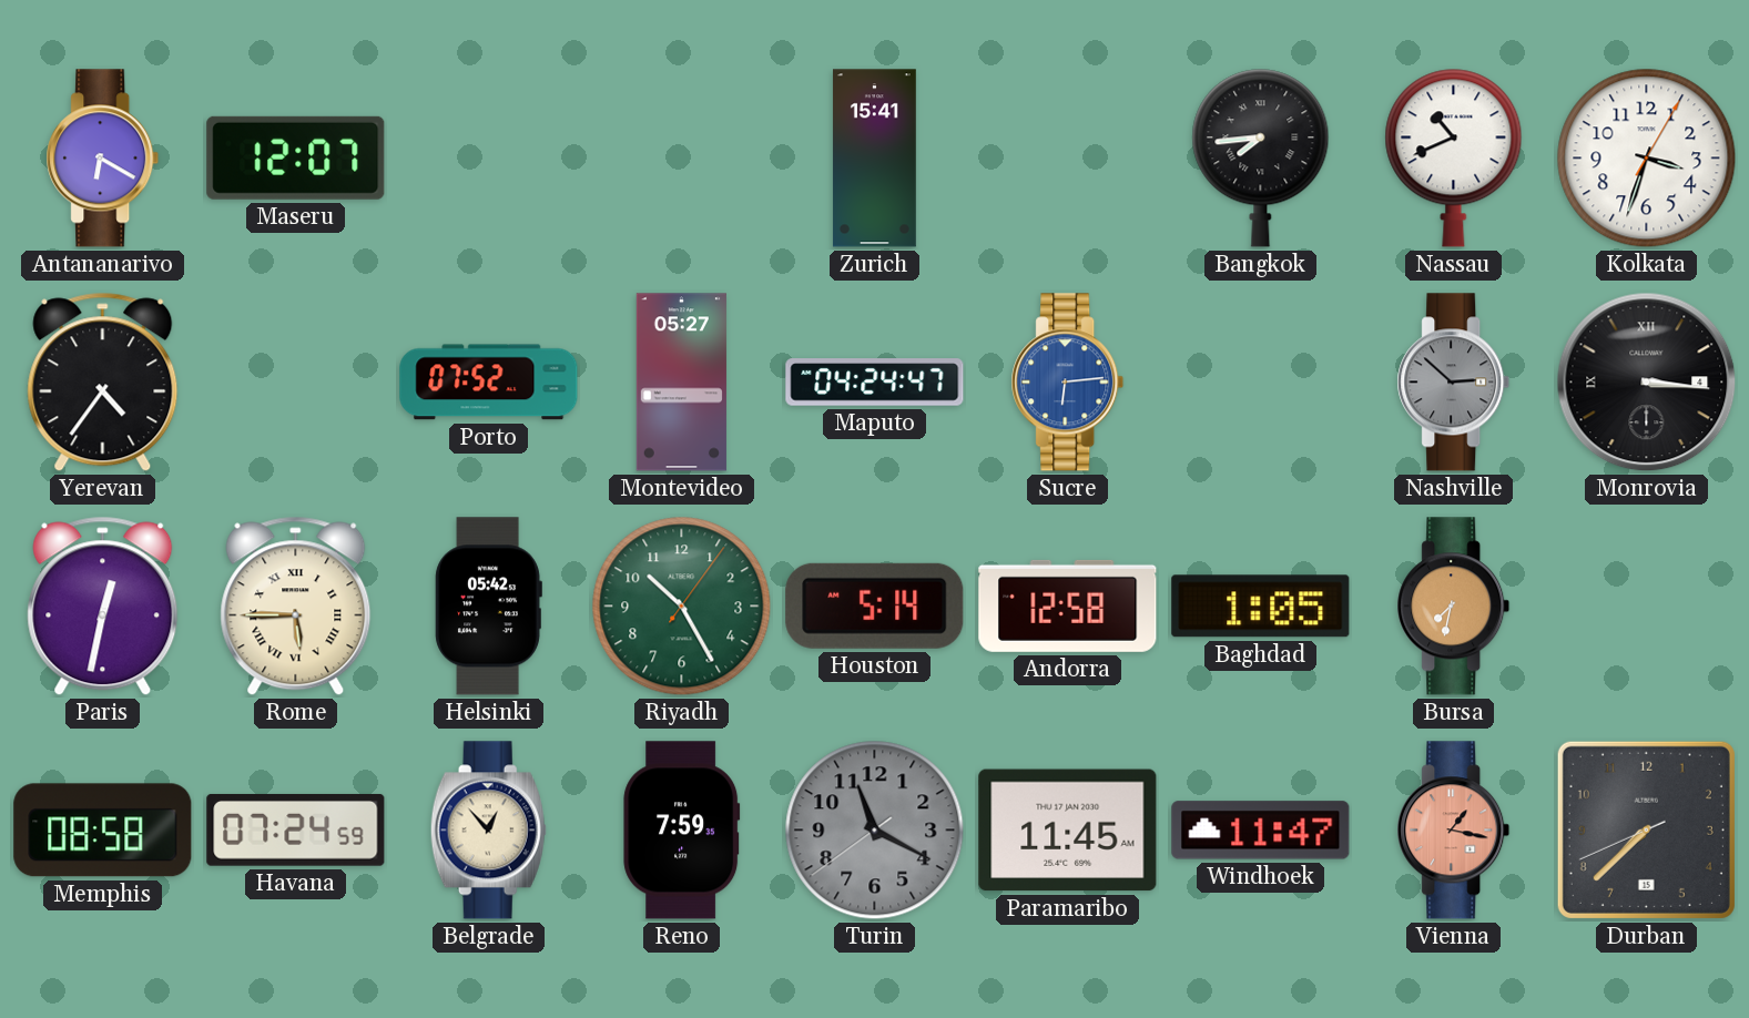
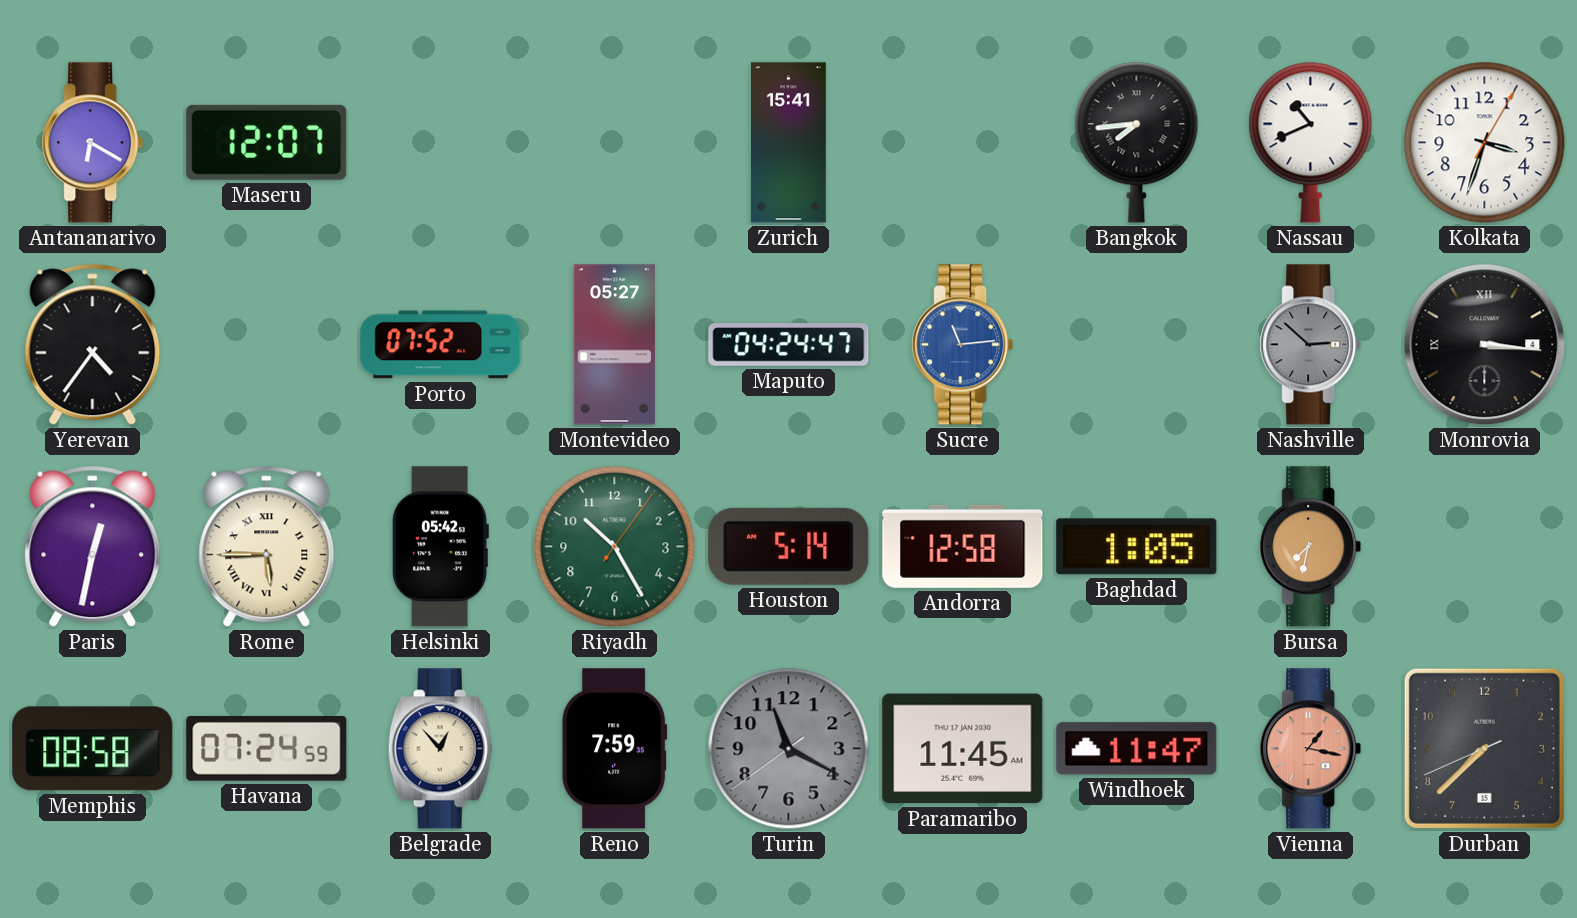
Sucre: 6:14 -> 11:14 (963, 345)
